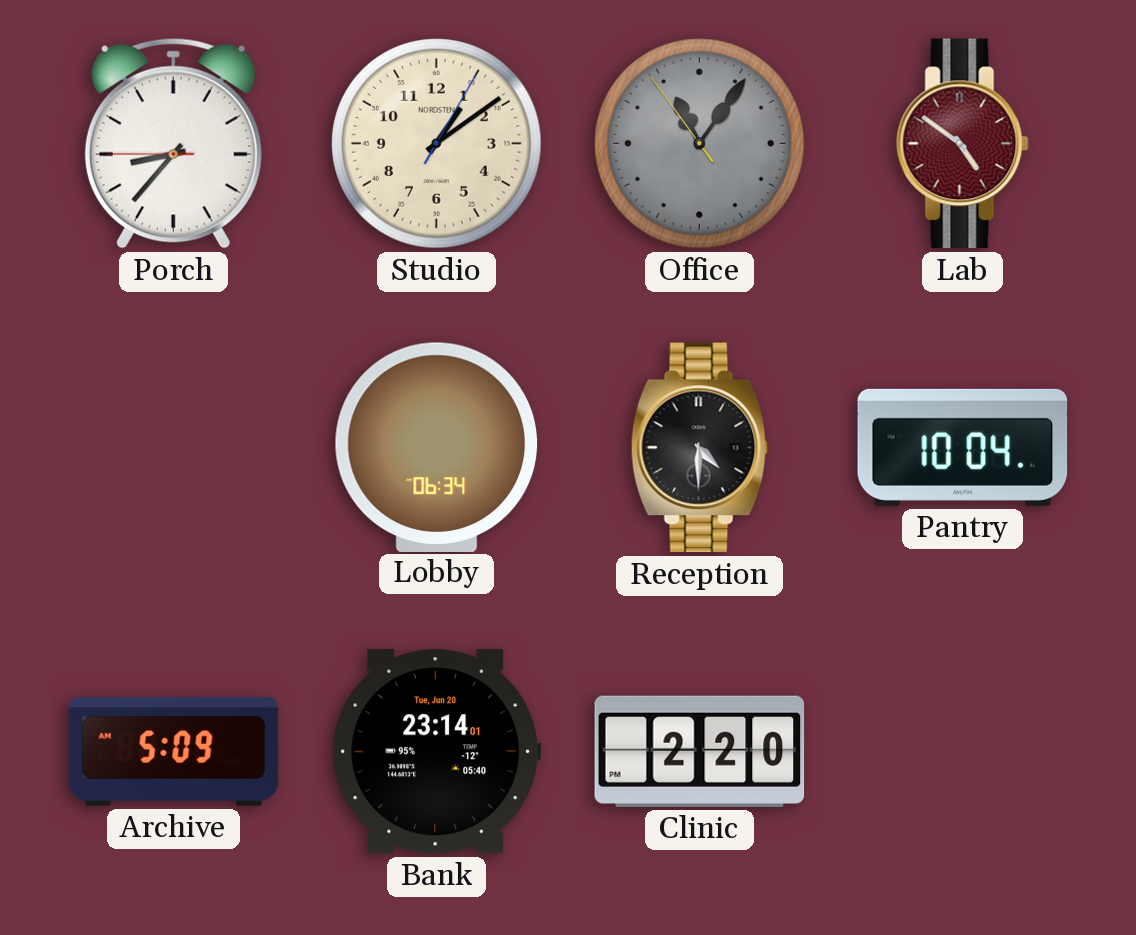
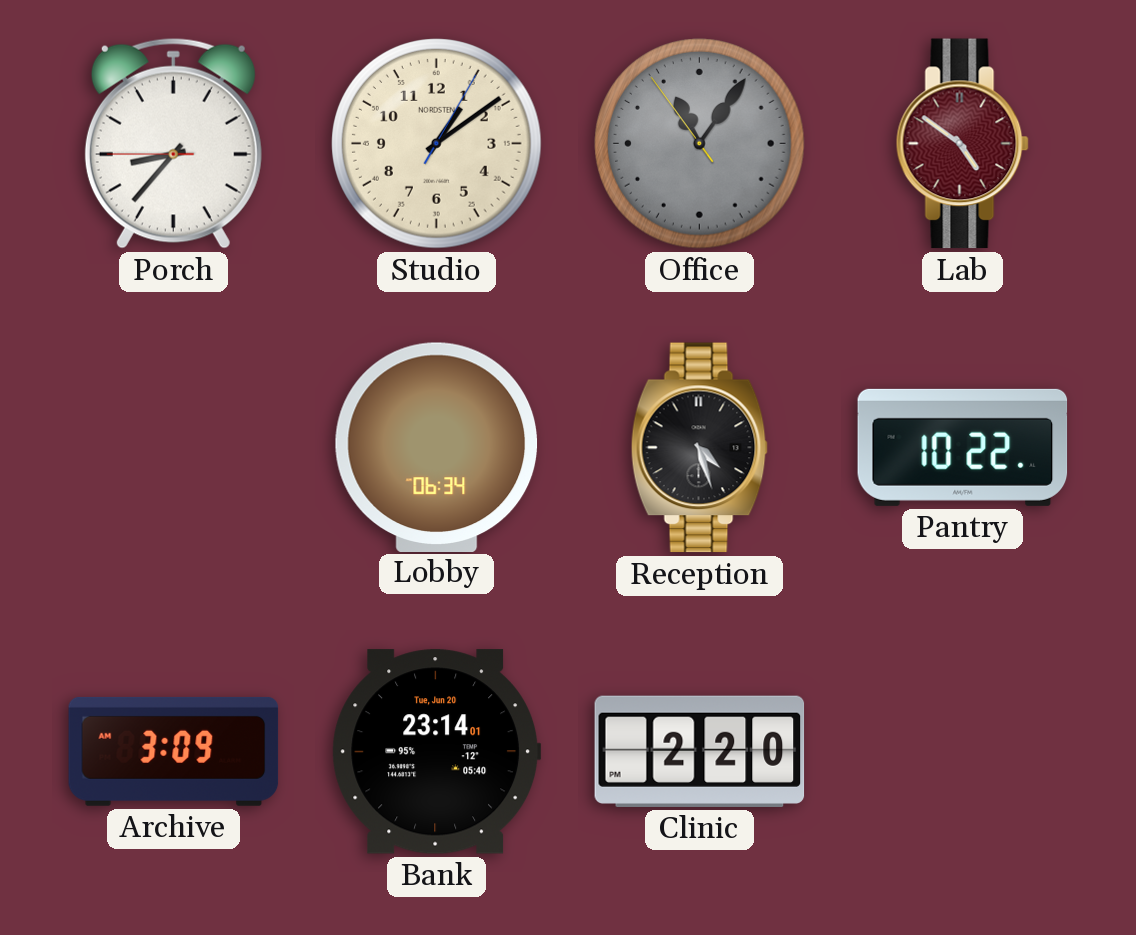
Reception: 4:30 -> 4:27 (699, 448)
Pantry: 10:04 -> 10:22 (963, 447)
Archive: 5:09 -> 3:09 (174, 751)
